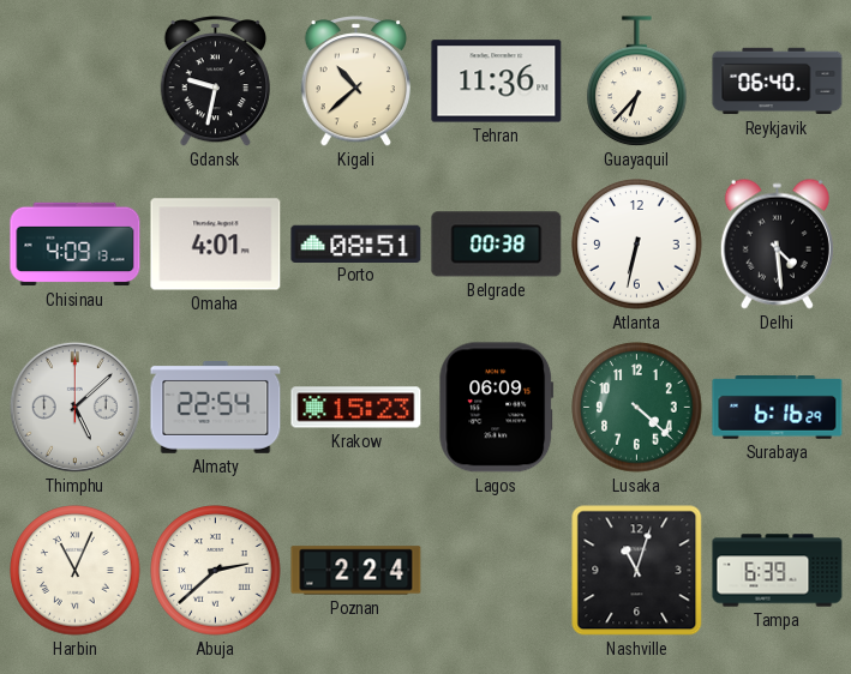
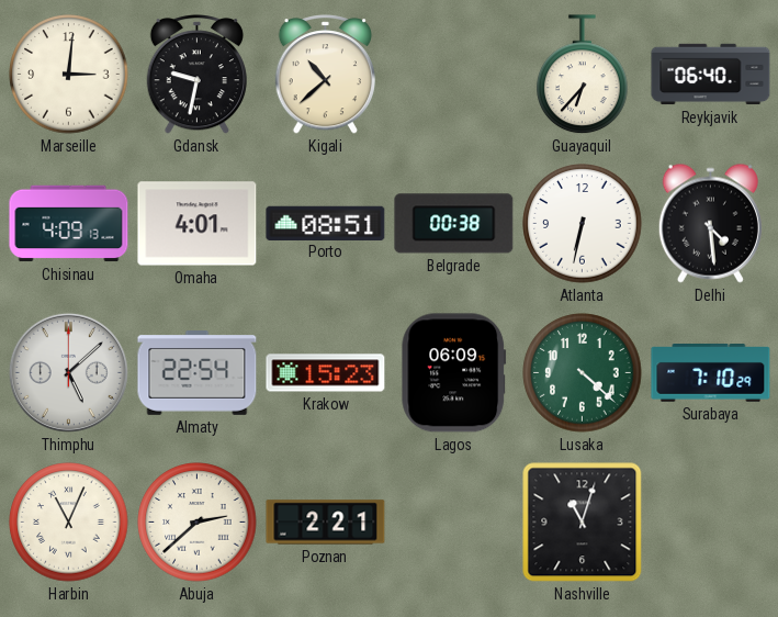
Marseille: none -> 3:01 (69, 75)
Tehran: 11:36 -> none (497, 82)
Surabaya: 6:16 -> 7:10 (711, 373)
Poznan: 2:24 -> 2:21 (326, 523)
Tampa: 6:39 -> none (778, 571)
